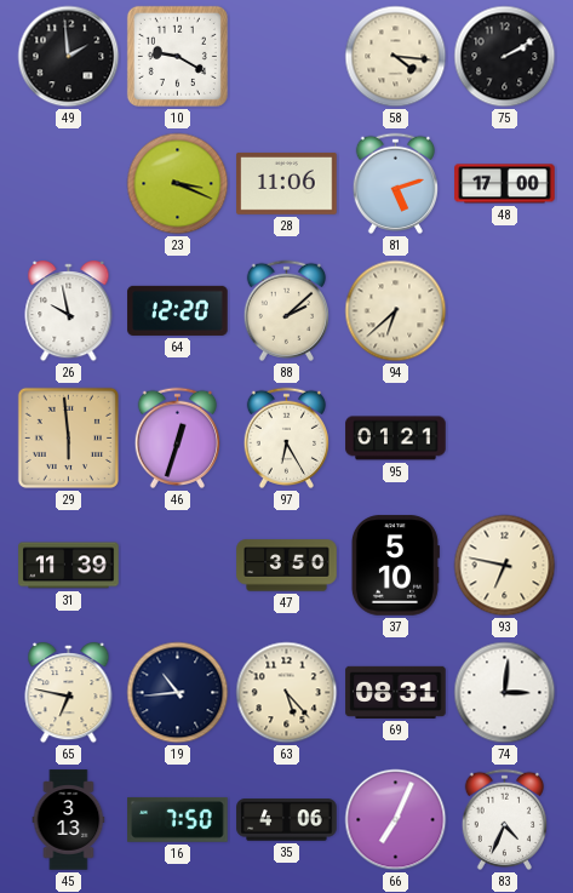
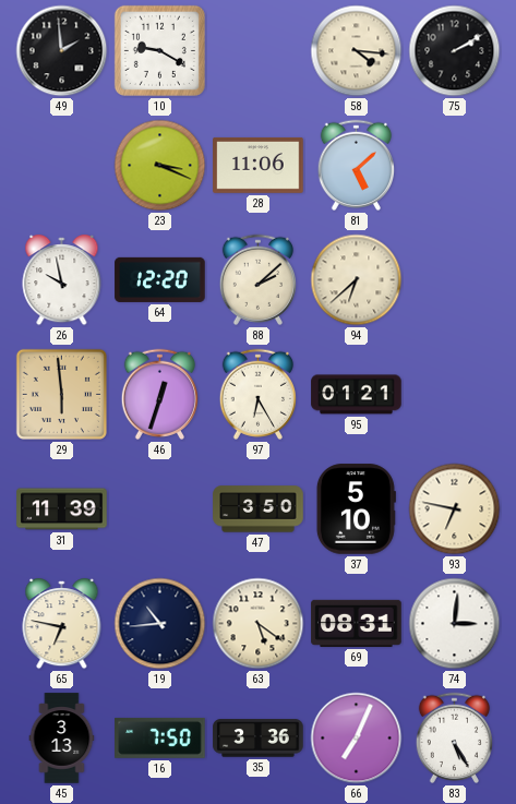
81: 5:12 -> 5:08 (356, 165)
48: 17:00 -> none (505, 184)
63: 5:23 -> 5:21 (259, 624)
35: 4:06 -> 3:36 (259, 739)
83: 4:34 -> 5:25 (454, 737)
